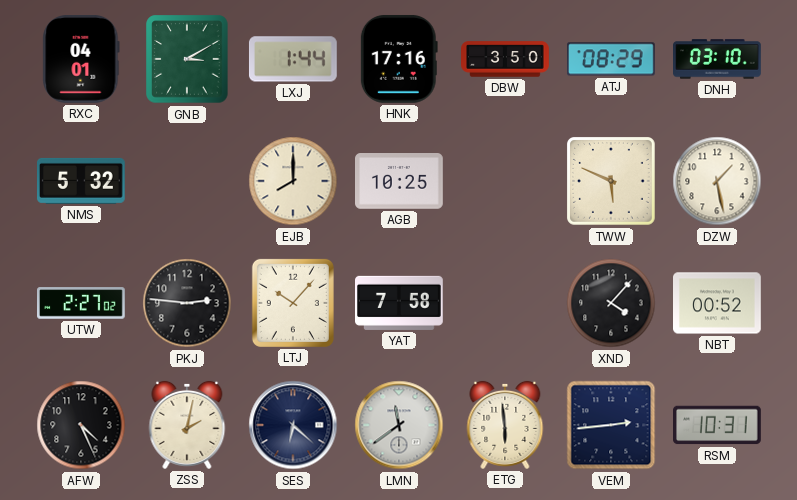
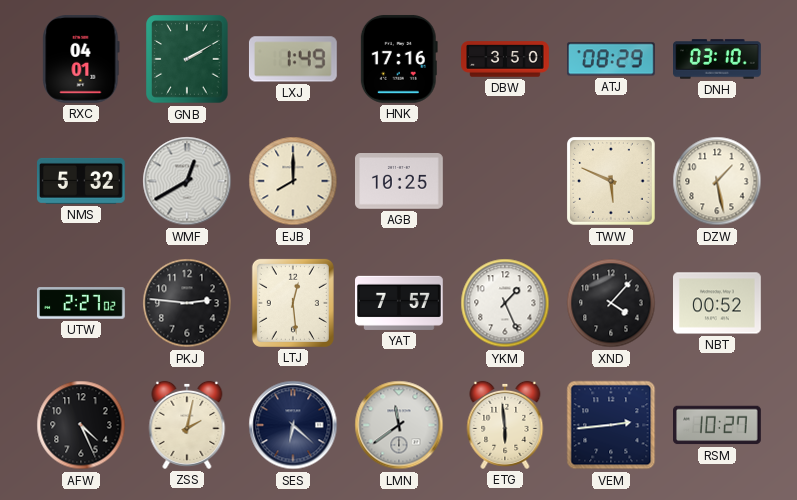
GNB: 3:10 -> 2:10 (187, 59)
LXJ: 1:44 -> 1:49 (293, 59)
WMF: none -> 12:40 (187, 181)
LTJ: 10:07 -> 12:29 (293, 303)
YAT: 7:58 -> 7:57 (400, 303)
YKM: none -> 1:26 (505, 303)
RSM: 10:31 -> 10:27 (718, 425)
